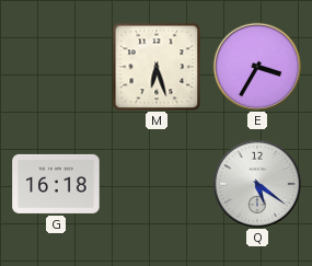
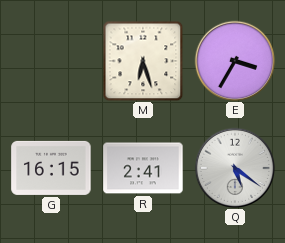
G: 16:18 -> 16:15 (51, 168)
R: none -> 2:41 (143, 168)
